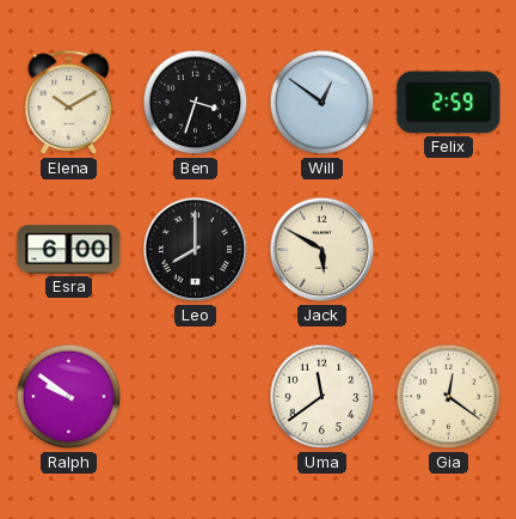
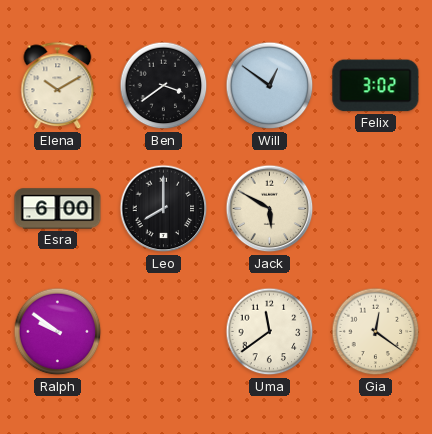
Ben: 3:33 -> 3:39 (164, 86)
Felix: 2:59 -> 3:02 (376, 86)
